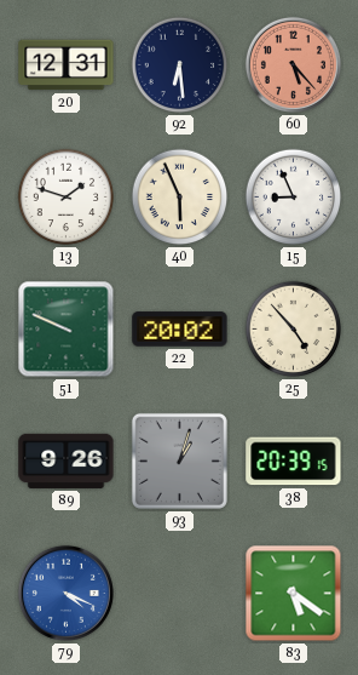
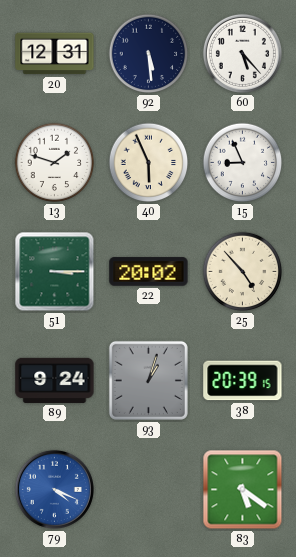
92: 6:29 -> 5:29 (149, 54)
60 dial: salmon -> white (242, 53)
51: 9:49 -> 3:15 (55, 272)
89: 9:26 -> 9:24 (55, 380)
